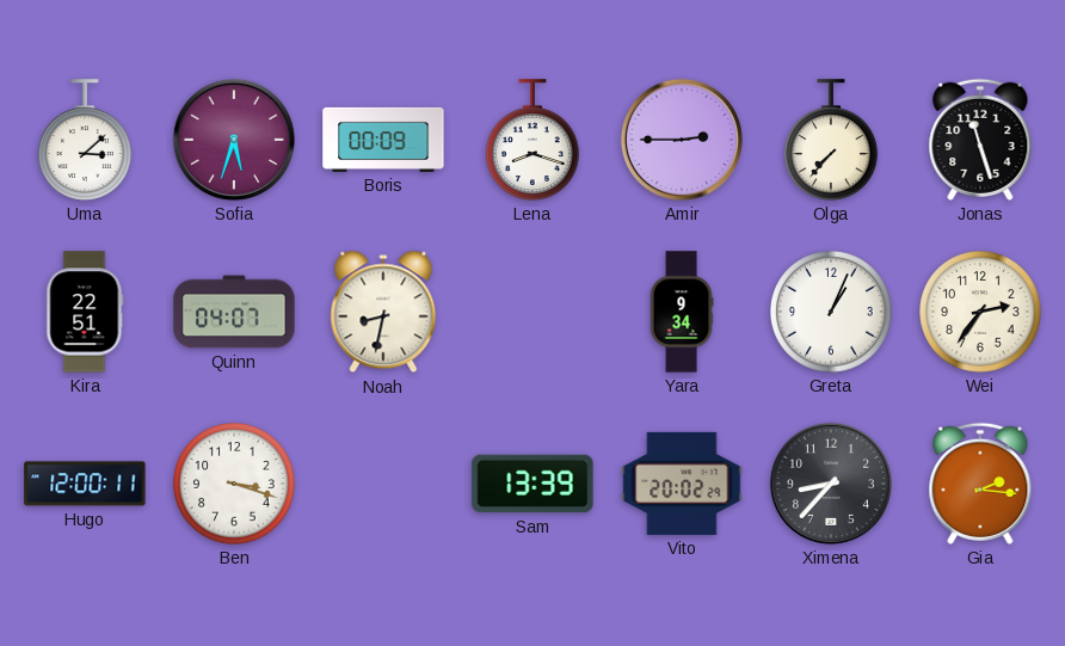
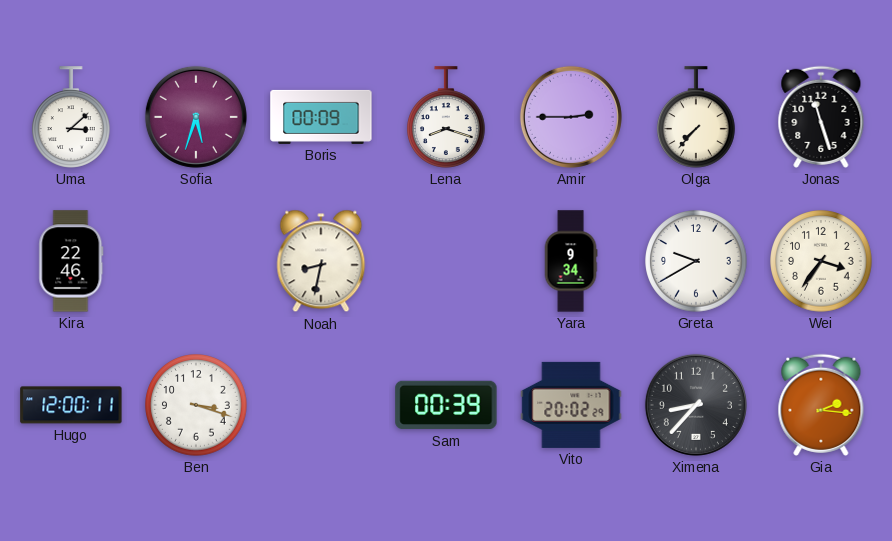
Kira: 22:51 -> 22:46 (71, 261)
Quinn: 04:07 -> none (234, 312)
Greta: 1:04 -> 9:40 (696, 261)
Wei: 2:36 -> 3:36 (821, 261)
Sam: 13:39 -> 00:39 (446, 405)
